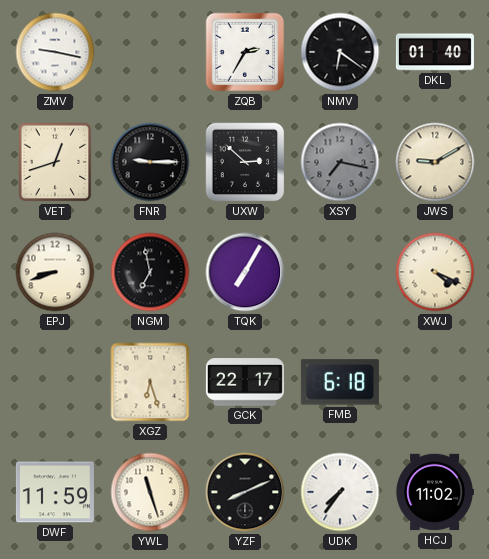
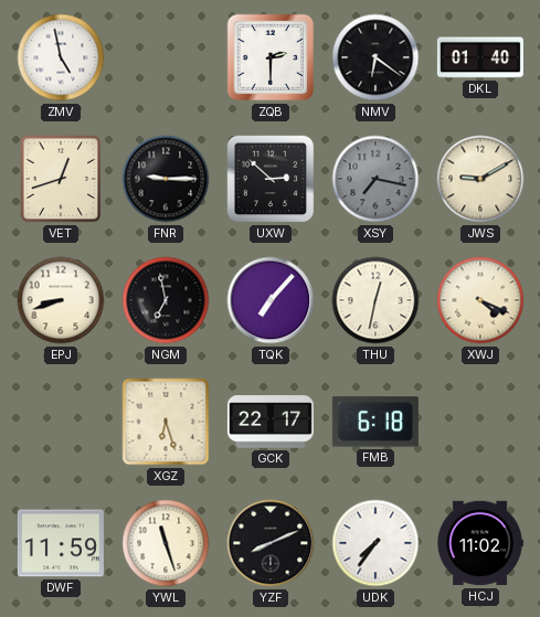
ZMV: 9:17 -> 4:58 (61, 57)
ZQB: 2:35 -> 2:30 (271, 57)
TQK: 7:05 -> 7:07 (271, 300)
THU: none -> 12:32 (375, 300)
